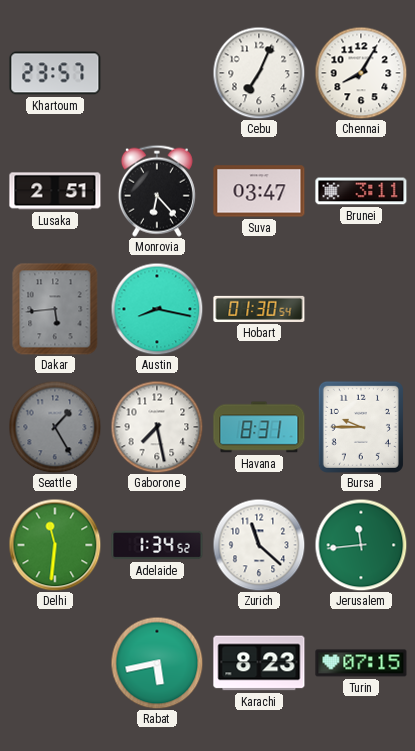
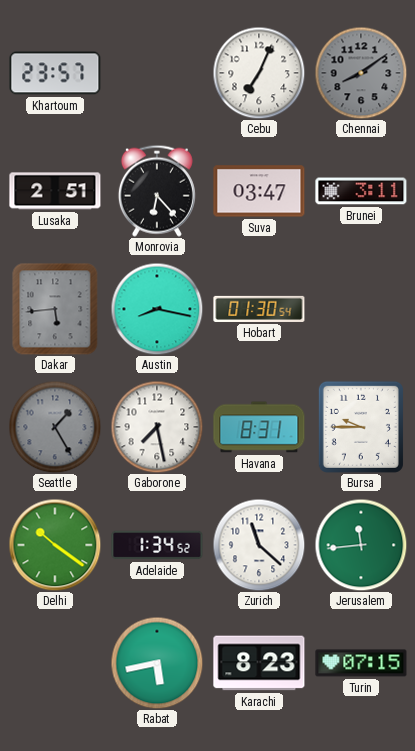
Chennai: 8:05 -> 8:09 (361, 73)
Chennai dial: white -> grey (361, 73)
Delhi: 11:31 -> 10:21 (55, 545)
